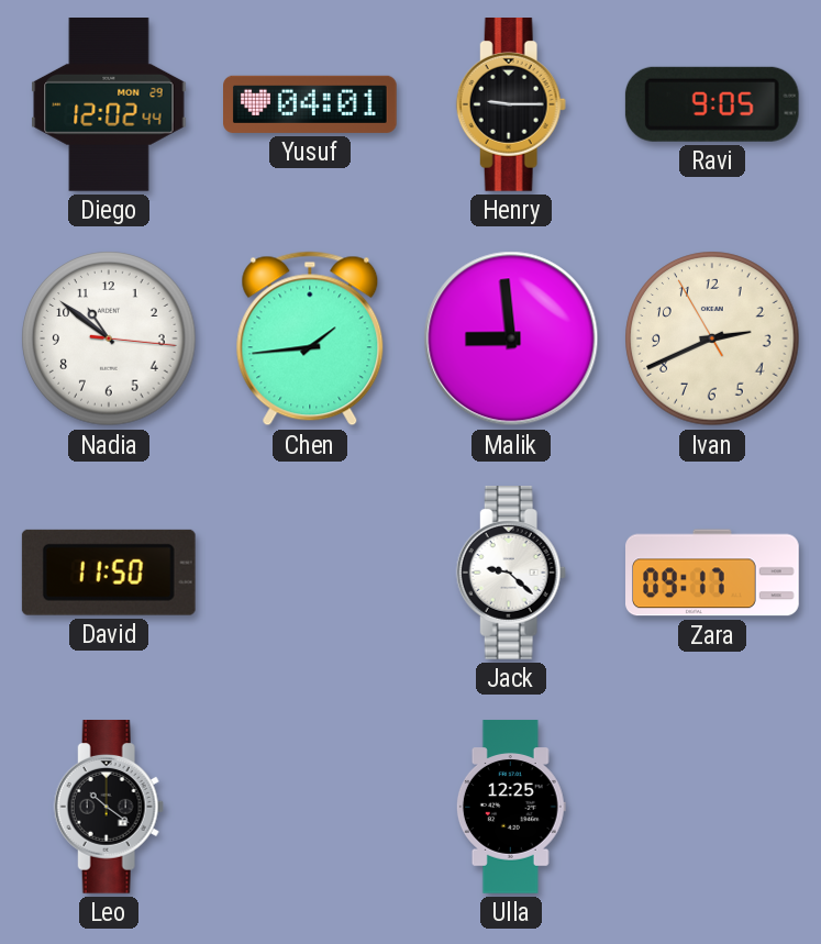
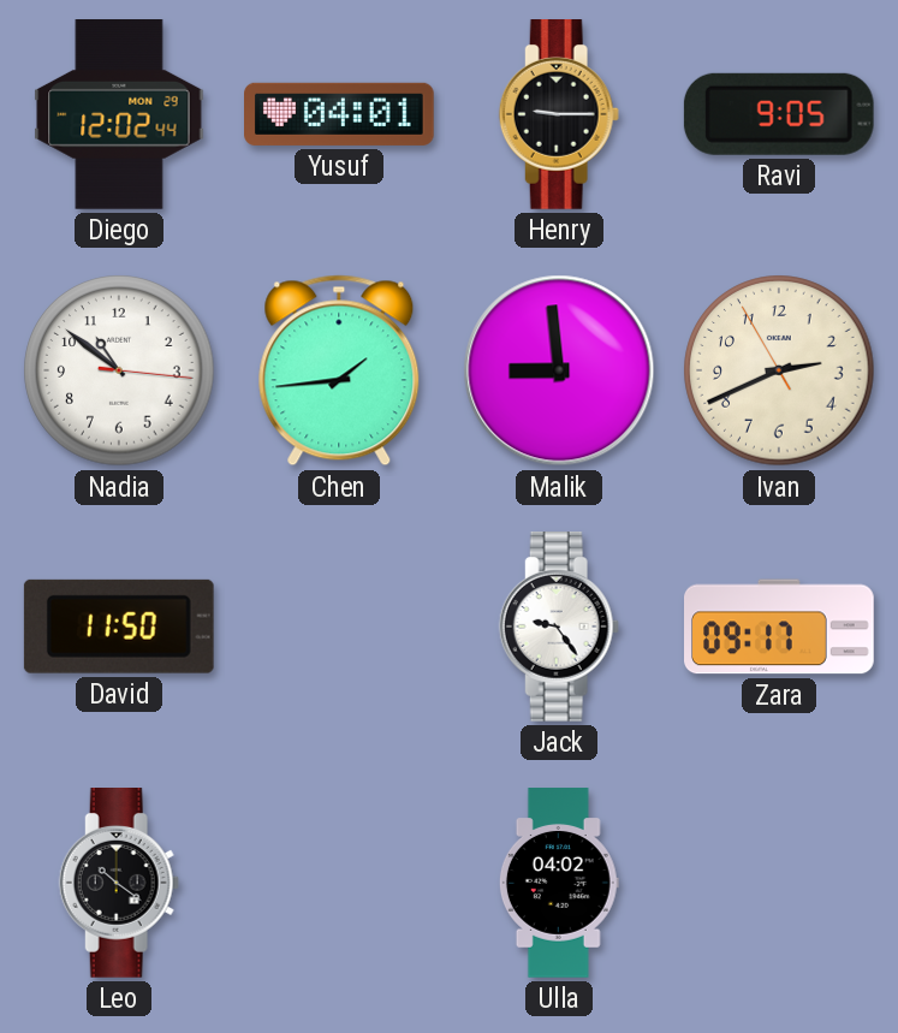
Jack: 9:22 -> 9:24 (559, 628)
Ulla: 12:25 -> 04:02 (559, 883)
